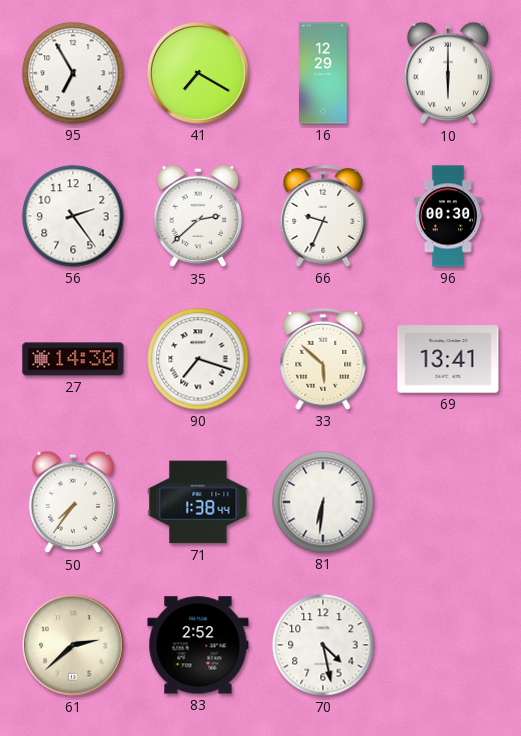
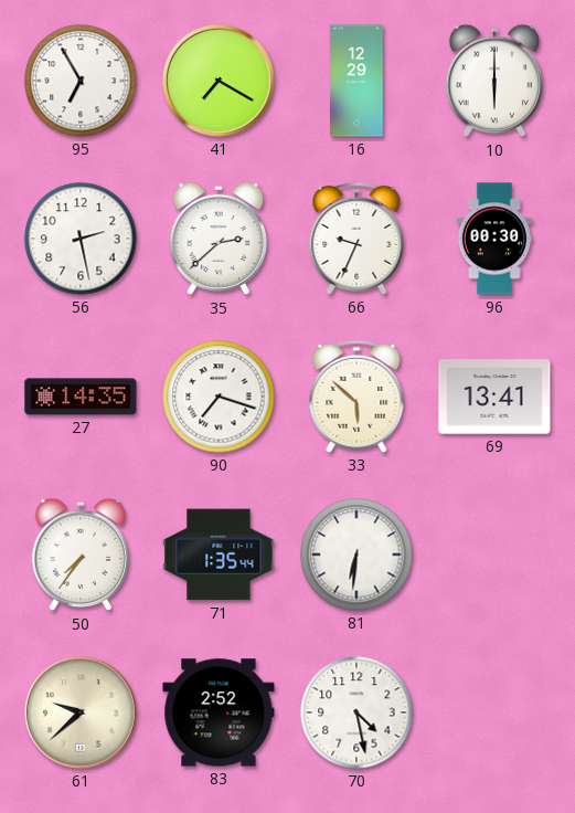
56: 2:24 -> 2:28 (81, 239)
27: 14:30 -> 14:35 (81, 397)
71: 1:38 -> 1:35 (219, 555)
61: 2:38 -> 9:38 (81, 712)
